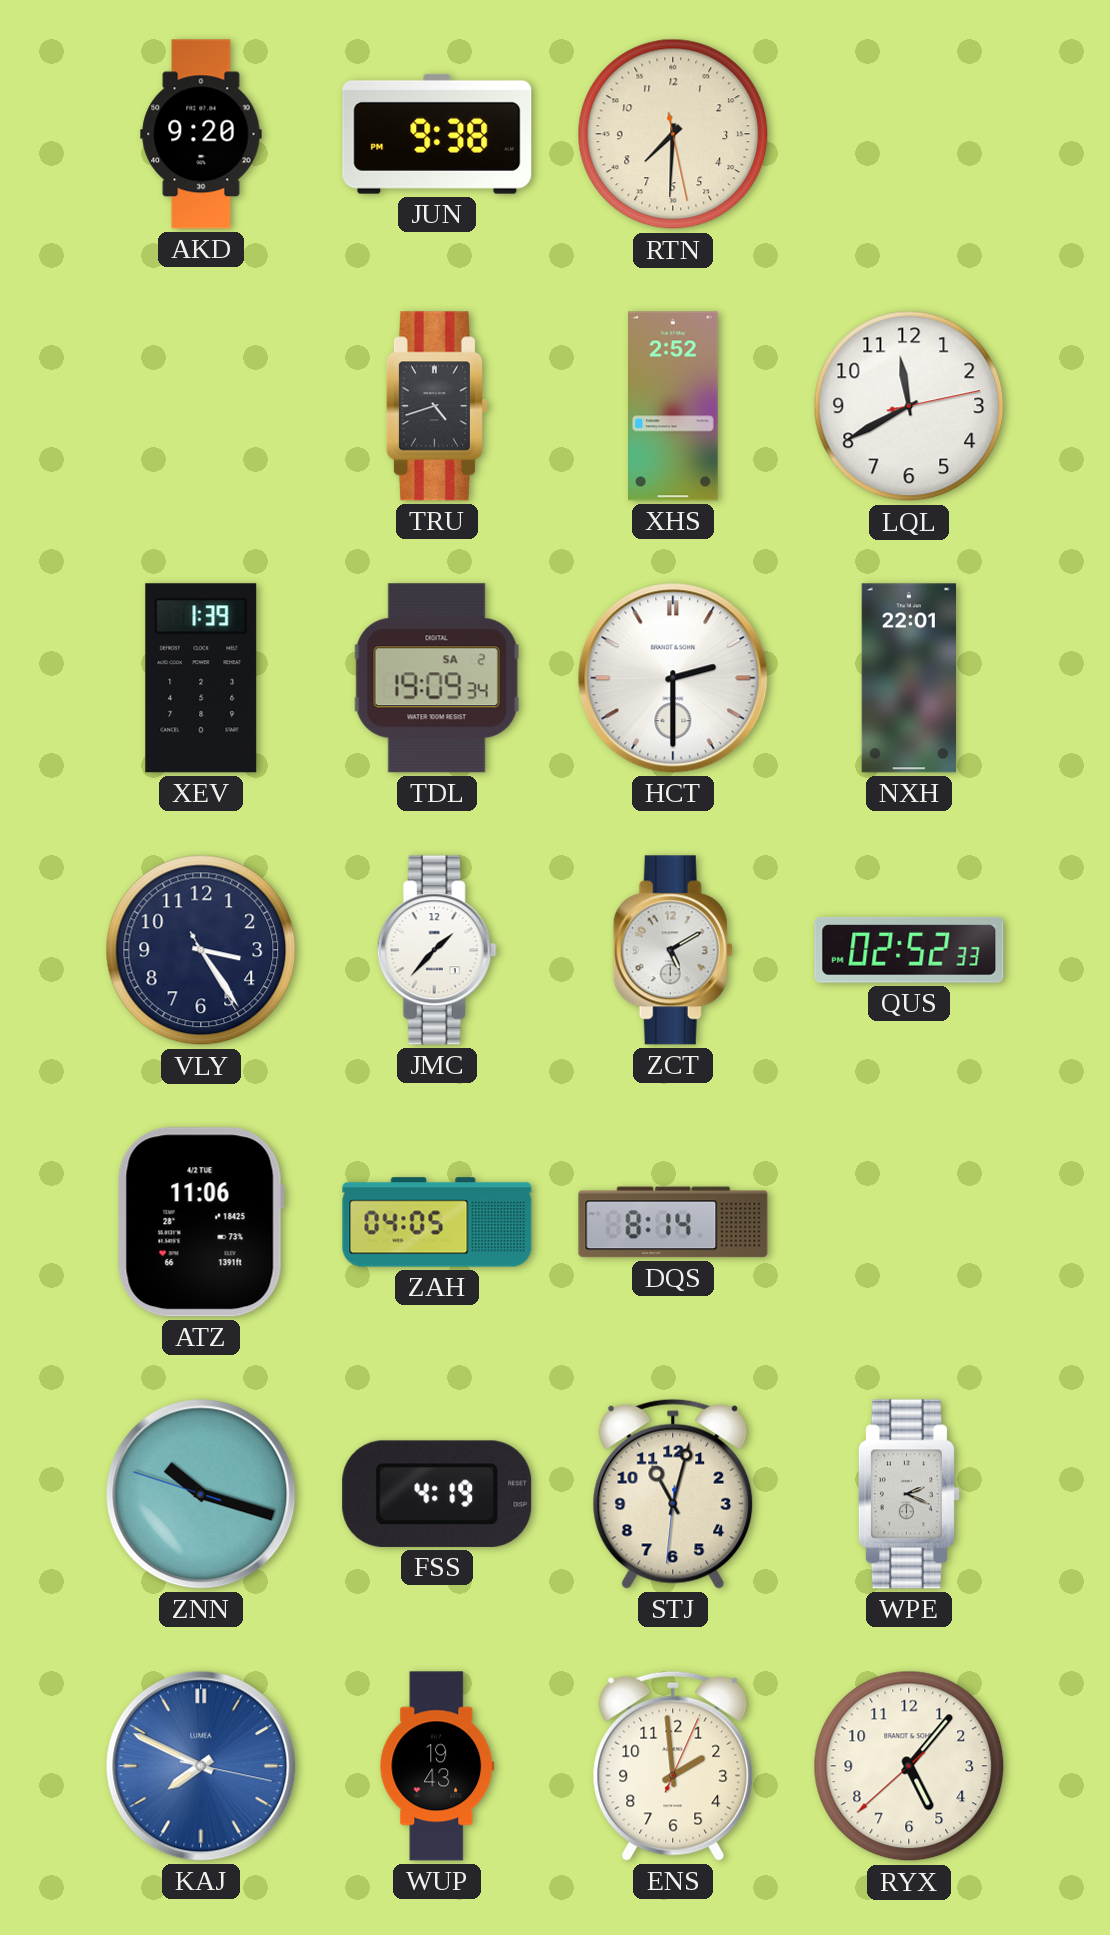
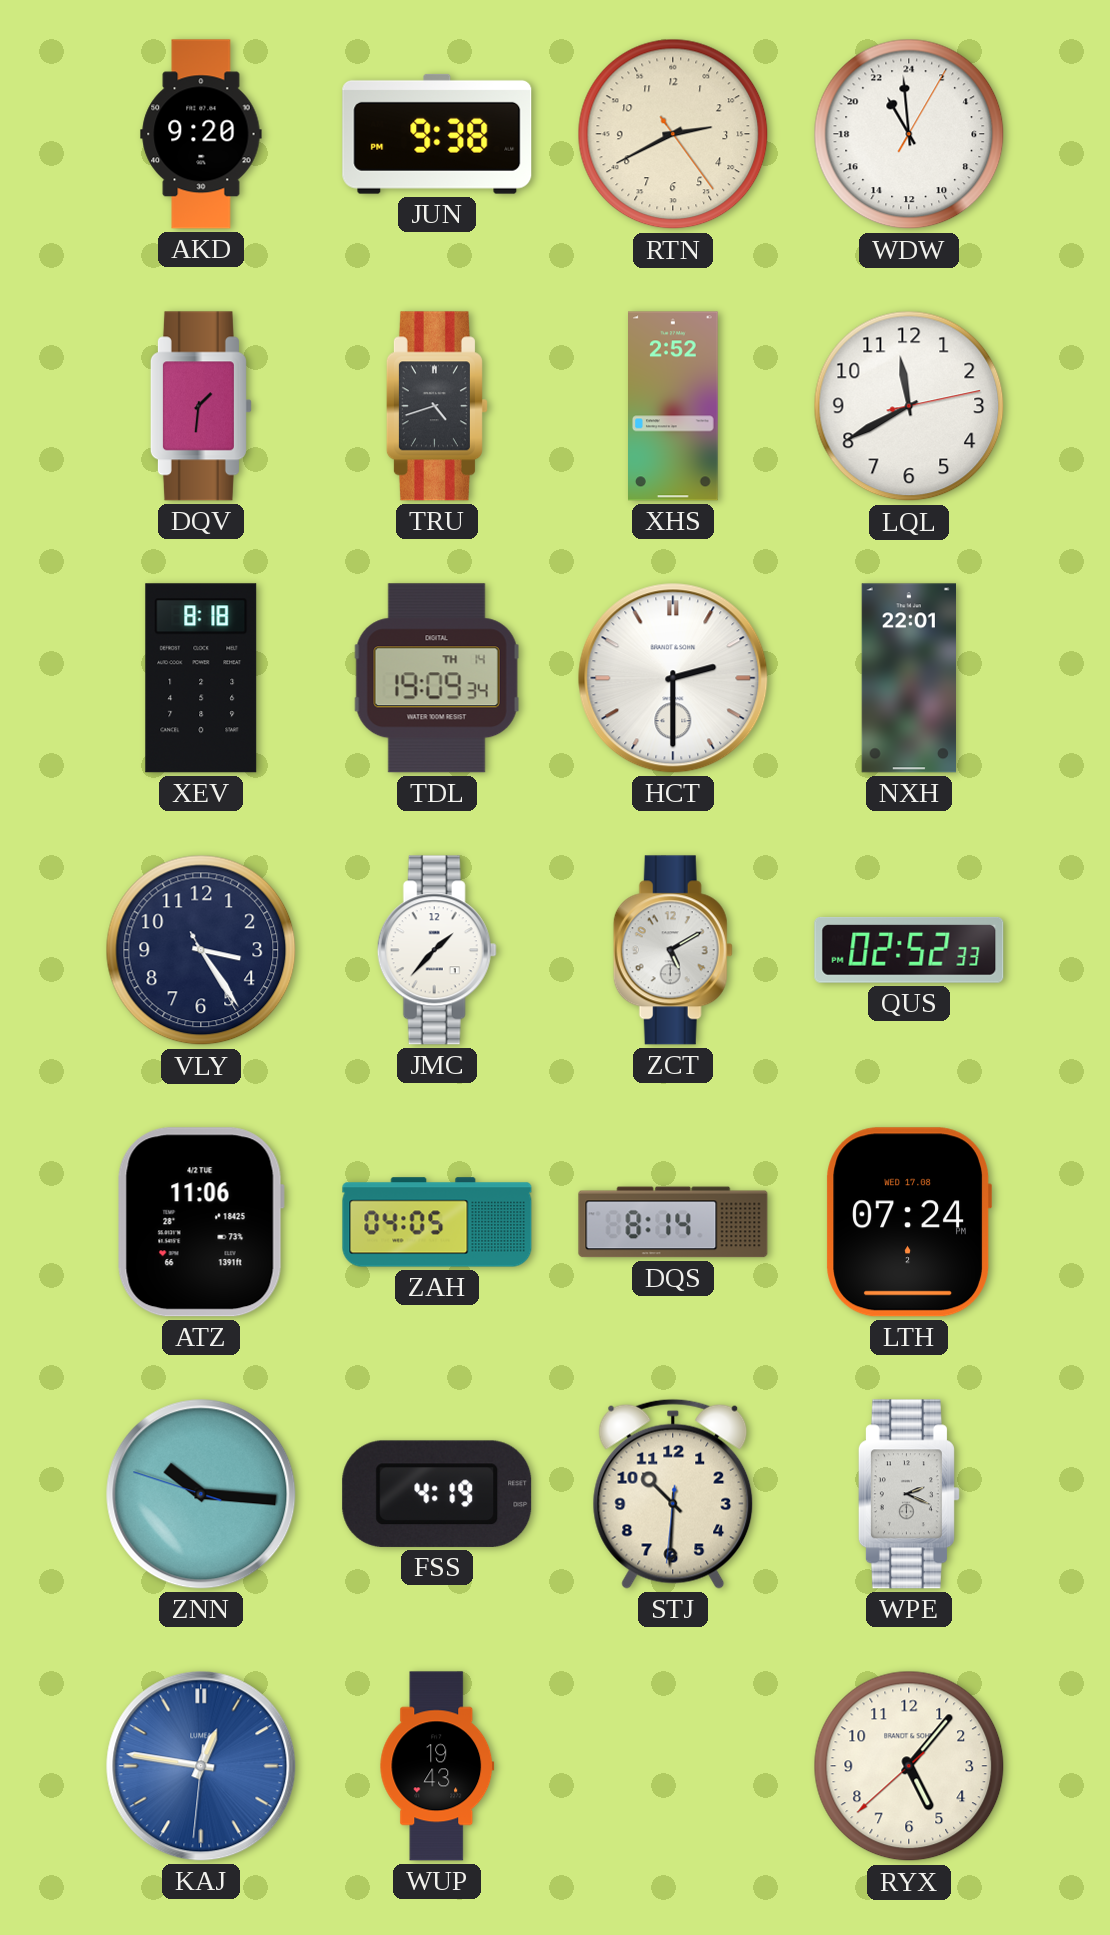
RTN: 7:30 -> 2:40 (673, 134)
WDW: none -> 21:59 (909, 134)
DQV: none -> 1:31 (201, 406)
XEV: 1:39 -> 8:18 (201, 678)
TDL date: SA 2 -> TH 14 (437, 678)
LTH: none -> 07:24 (909, 1222)
ZNN: 10:17 -> 10:15 (201, 1494)
STJ: 11:02 -> 10:30 (673, 1494)
KAJ: 7:49 -> 12:46 (201, 1766)
ENS: 1:59 -> none (673, 1766)
